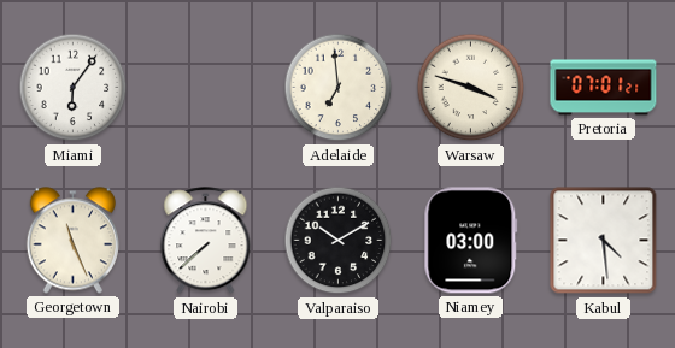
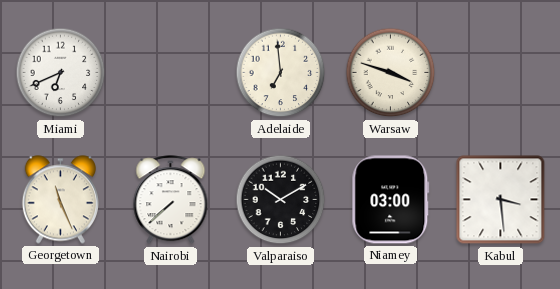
Miami: 6:06 -> 6:41 (61, 73)
Pretoria: 07:01 -> none (604, 88)
Kabul: 4:29 -> 3:29 (501, 200)
